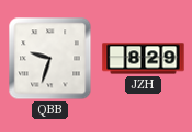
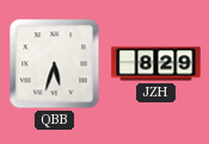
QBB: 9:33 -> 5:33 (55, 64)
